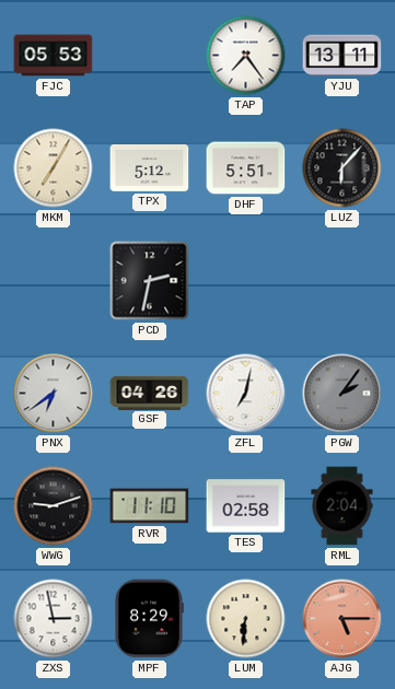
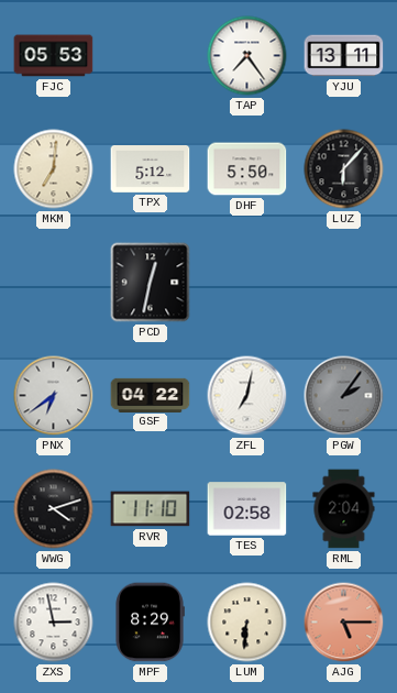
MKM: 7:05 -> 7:01 (54, 169)
DHF: 5:51 -> 5:50 (247, 169)
PCD: 2:32 -> 12:32 (151, 283)
GSF: 04:26 -> 04:22 (151, 395)
WWG: 9:12 -> 4:12 (54, 509)
